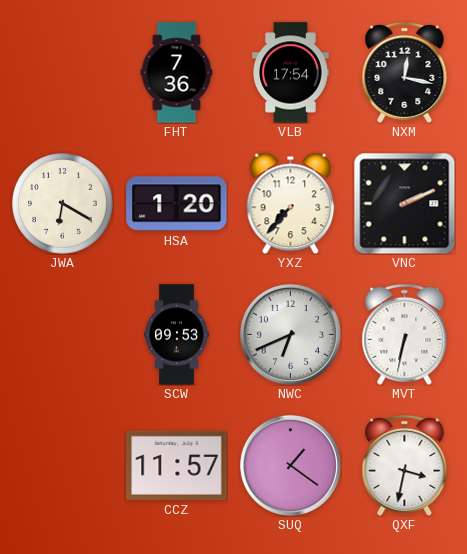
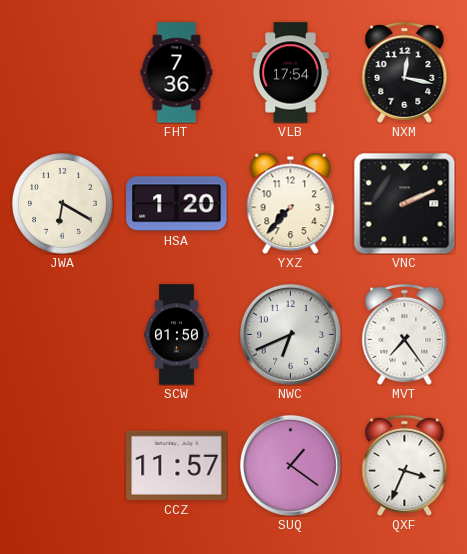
SCW: 09:53 -> 01:50 (177, 335)
MVT: 6:32 -> 7:24 (405, 334)
QXF: 3:32 -> 3:34 (405, 465)
